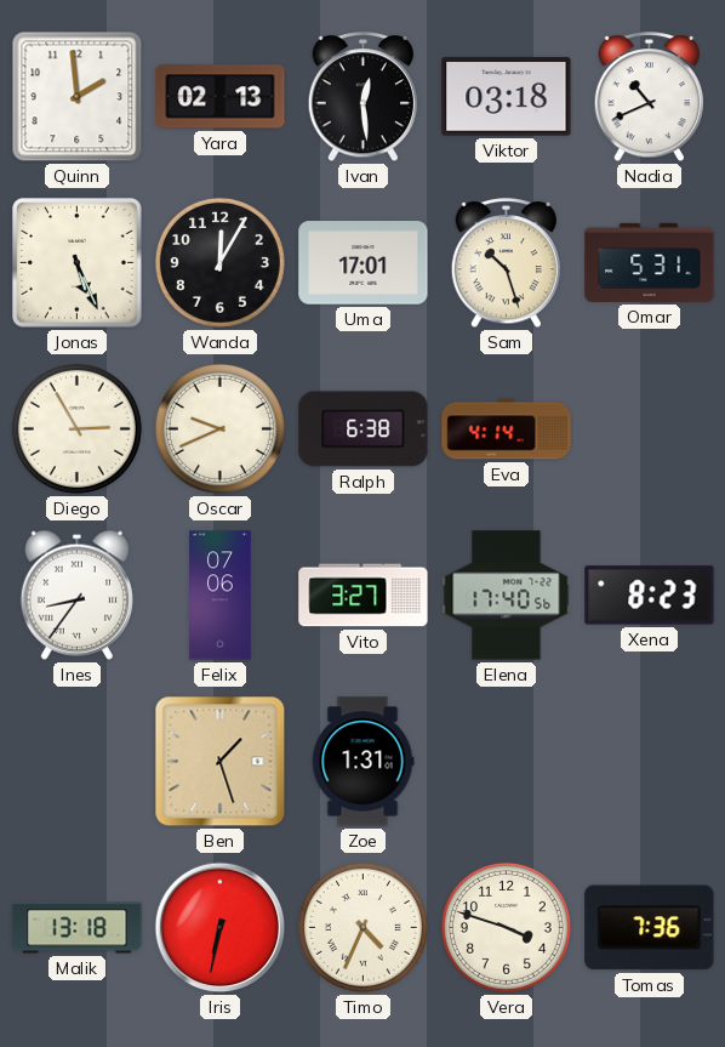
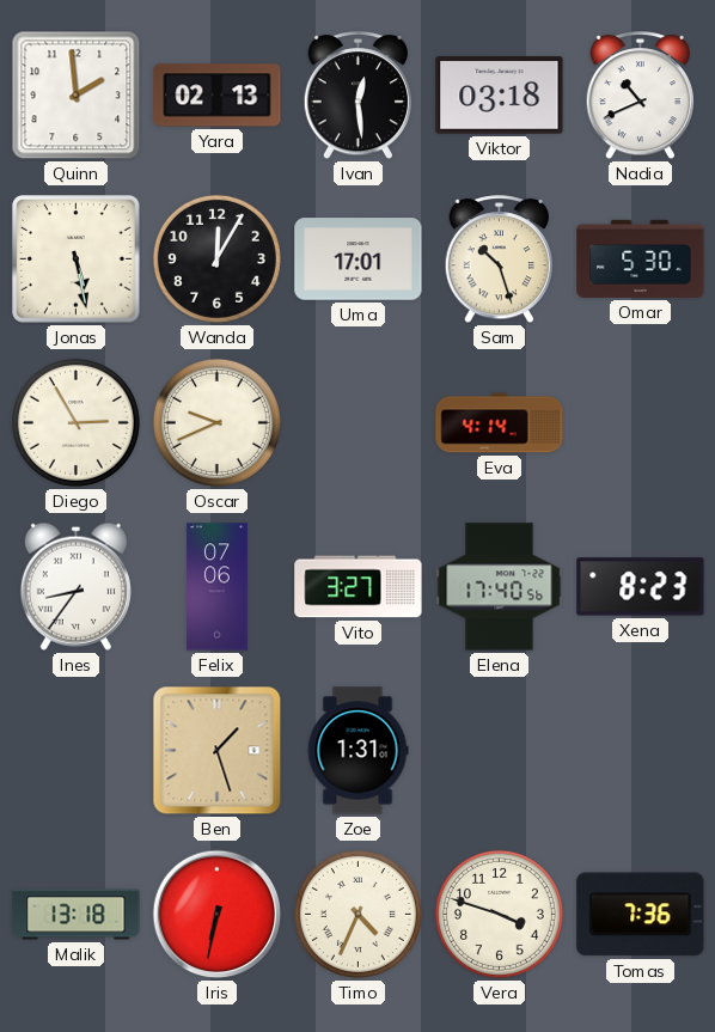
Jonas: 5:26 -> 5:28 (77, 259)
Omar: 5:31 -> 5:30 (641, 258)
Ralph: 6:38 -> none (364, 429)
